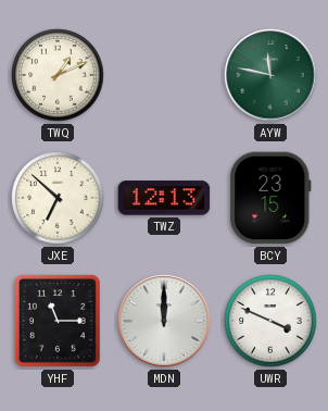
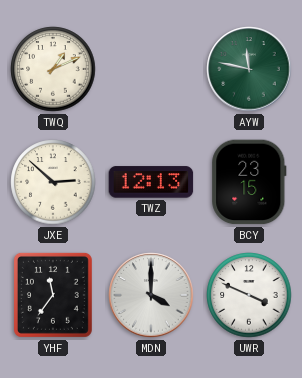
JXE: 6:52 -> 2:52 (53, 182)
YHF: 11:15 -> 11:36 (53, 295)
MDN: 12:00 -> 4:00 (151, 295)
